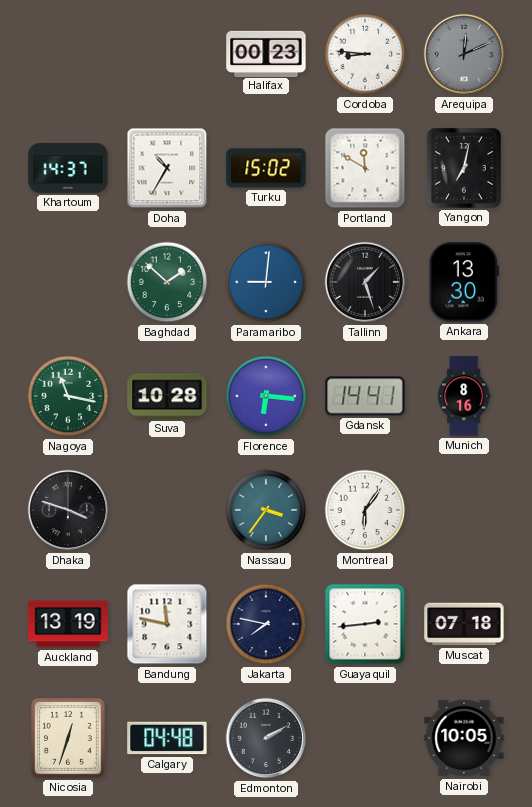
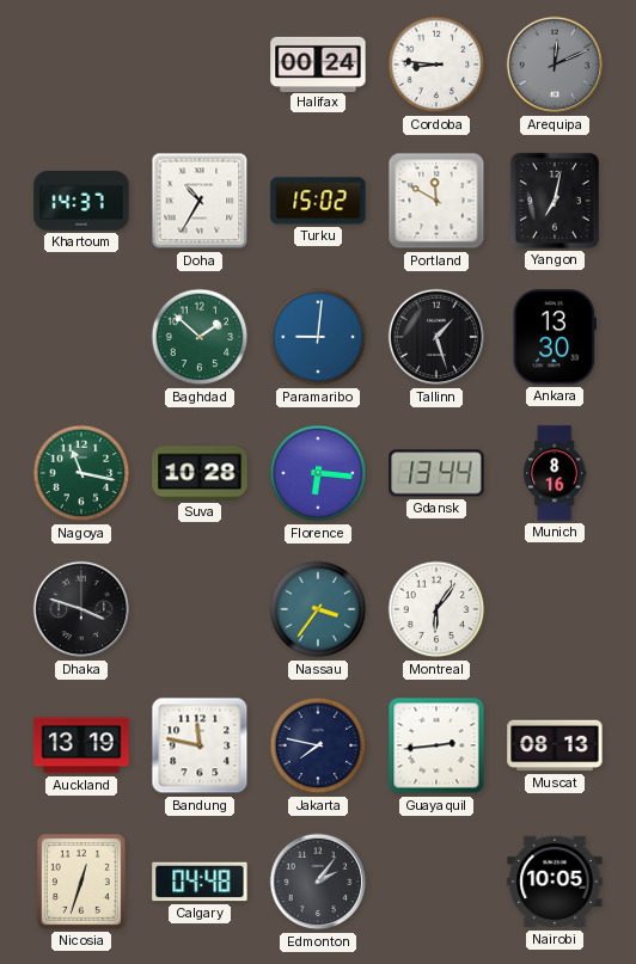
Halifax: 00:23 -> 00:24 (318, 63)
Gdansk: 14:41 -> 13:44 (436, 473)
Muscat: 07:18 -> 08:13 (555, 745)
Edmonton: 2:10 -> 2:06 (318, 882)
